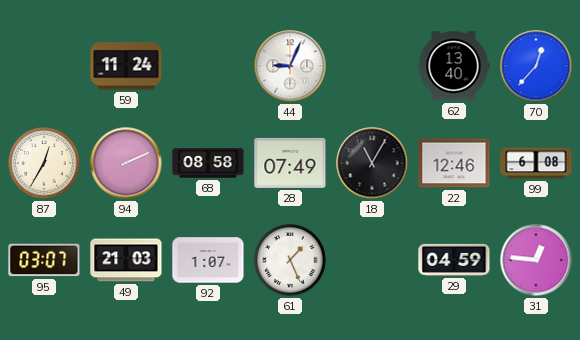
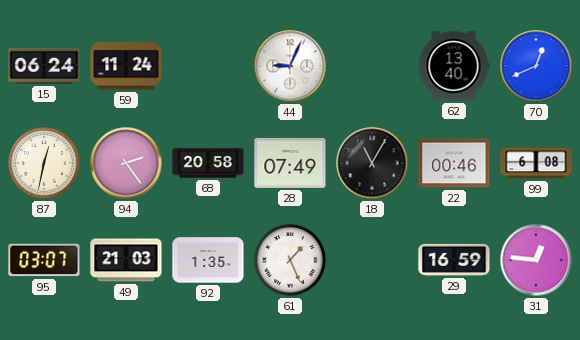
15: none -> 06:24 (44, 66)
70: 12:37 -> 12:41 (536, 66)
87: 12:35 -> 12:32 (44, 163)
94: 2:11 -> 2:24 (126, 163)
68: 08:58 -> 20:58 (208, 163)
22: 12:46 -> 00:46 (454, 163)
92: 1:07 -> 1:35 (208, 260)
29: 04:59 -> 16:59 (454, 260)
